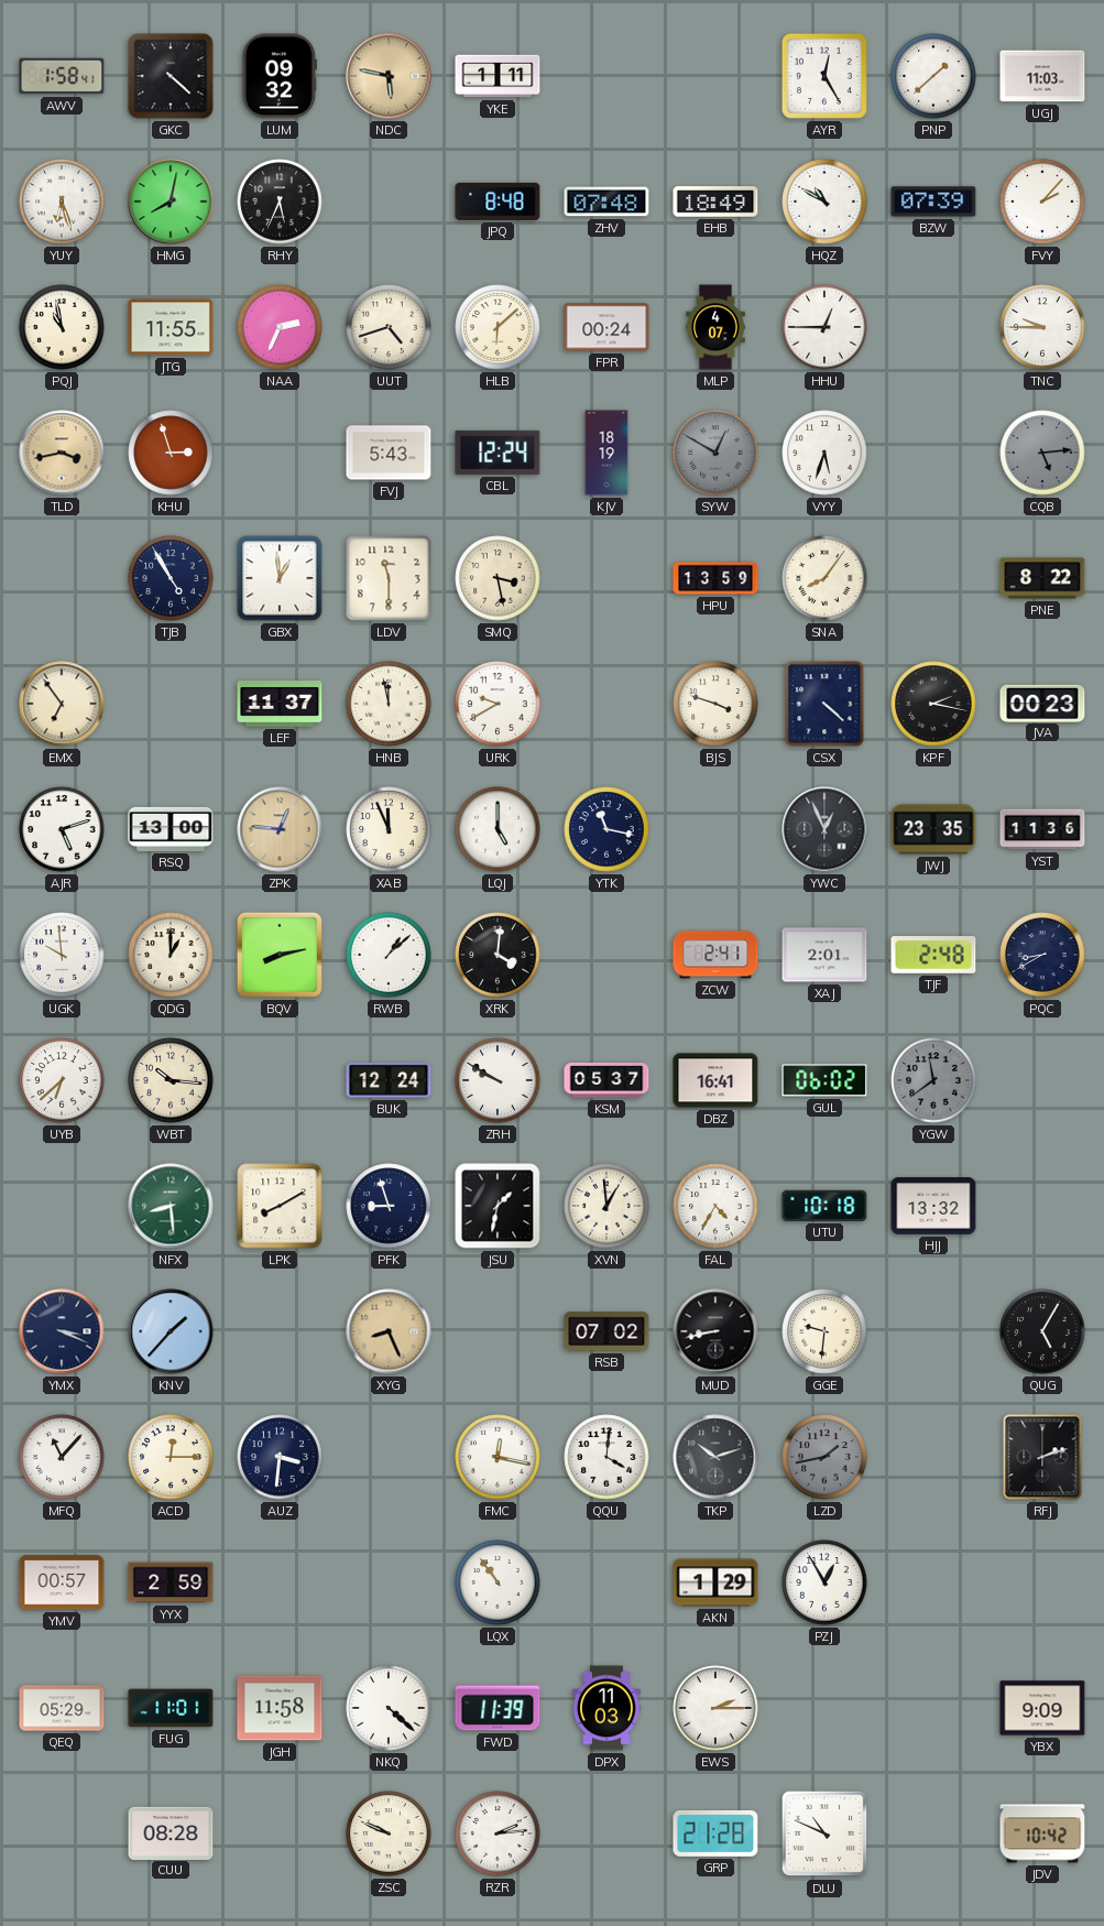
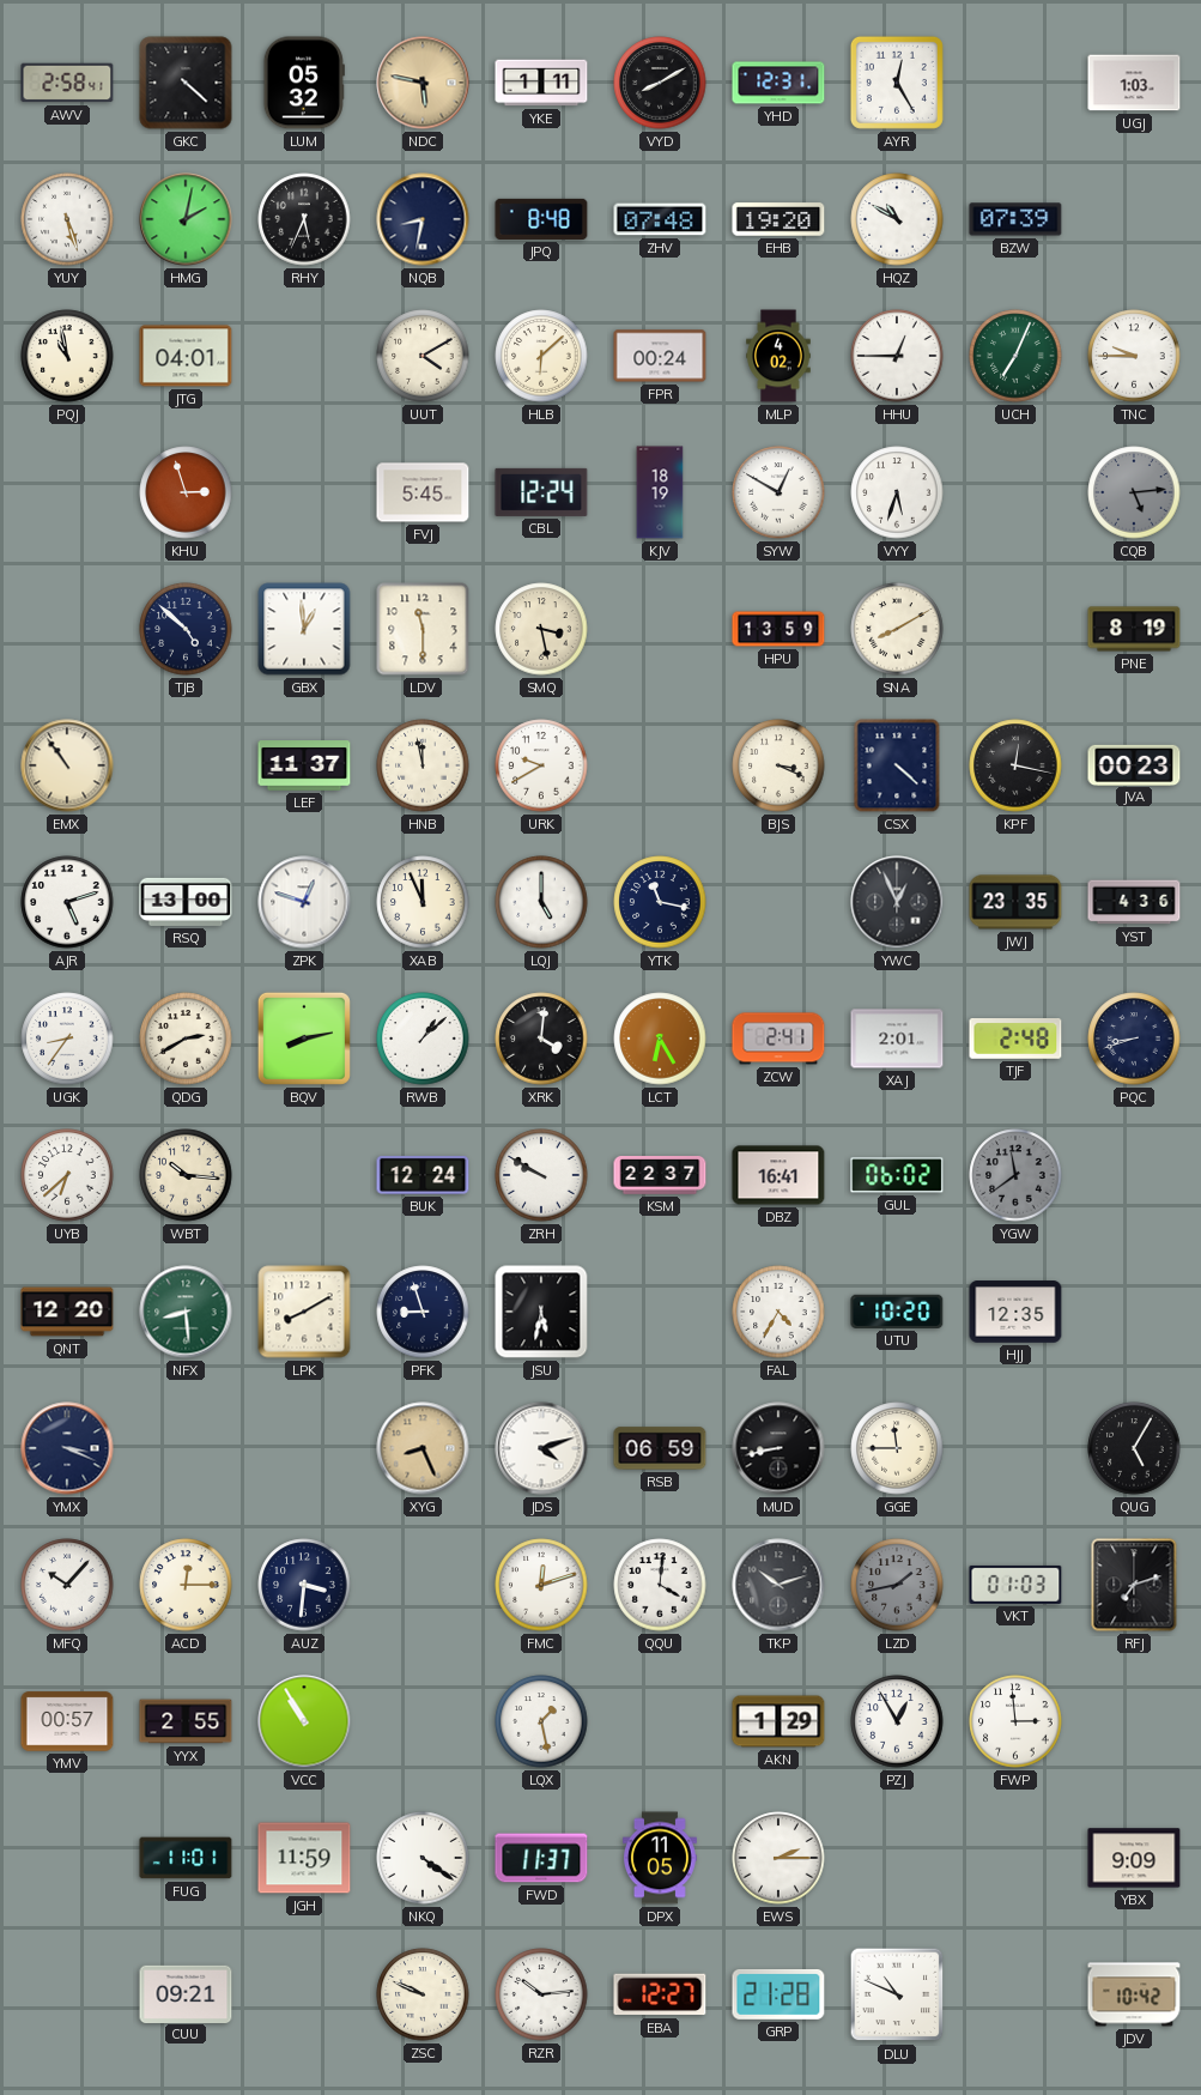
AWV: 1:58 -> 2:58 (67, 83)
LUM: 09:32 -> 05:32 (304, 83)
VYD: none -> 8:10 (660, 83)
YHD: none -> 12:31 (778, 83)
PNP: 1:38 -> none (933, 76)
UGJ: 11:03 -> 1:03 (1134, 83)
YUY: 6:27 -> 5:27 (67, 219)
HMG: 8:02 -> 2:02 (186, 219)
NQB: none -> 8:32 (423, 219)
EHB: 18:49 -> 19:20 (778, 219)
FVY: 2:07 -> none (1042, 202)
JTG: 11:55 -> 04:01 (186, 356)
NAA: 2:34 -> none (280, 327)
UUT: 4:42 -> 4:10 (423, 356)
MLP: 4:07 -> 4:02 (778, 356)
UCH: none -> 7:04 (1015, 356)
TLD: 3:43 -> none (62, 453)
FVJ: 5:43 -> 5:45 (423, 492)
SYW dial: grey -> white (778, 492)
TJB: 4:55 -> 4:52 (186, 629)
SNA: 8:06 -> 8:10 (897, 629)
PNE: 8:22 -> 8:19 (1134, 629)
EMX: 6:54 -> 10:54 (67, 765)
BJS: 3:48 -> 3:19 (778, 765)
KPF: 2:17 -> 12:17 (1015, 765)
ZPK: 12:46 -> 12:48 (304, 902)
ZPK dial: champagne -> white (304, 902)
YST: 11:36 -> 4:36 (1134, 902)
UGK: 9:59 -> 8:36 (67, 1039)
QDG: 1:00 -> 2:40 (186, 1039)
LCT: none -> 6:25 (660, 1039)
PQC: 8:40 -> 8:42 (1134, 1039)
KSM: 05:37 -> 22:37 (660, 1175)
QNT: none -> 12:20 (67, 1312)
JSU: 1:32 -> 5:32 (541, 1312)
XVN: 12:59 -> none (606, 1206)
UTU: 10:18 -> 10:20 (897, 1312)
HJJ: 13:32 -> 12:35 (1015, 1312)
KNV: 1:37 -> none (171, 1331)
JDS: none -> 4:12 (541, 1448)
RSB: 07:02 -> 06:59 (660, 1448)
GGE: 9:31 -> 11:45 (897, 1448)
MFQ: 11:07 -> 10:07 (67, 1585)
FMC: 12:17 -> 12:12 (541, 1585)
VKT: none -> 01:03 (1015, 1585)
RFJ: 2:12 -> 7:12 (1134, 1585)
YYX: 2:59 -> 2:55 (186, 1721)
VCC: none -> 10:55 (304, 1721)
LQX: 10:54 -> 1:28 (541, 1721)
FWP: none -> 2:59 (1015, 1721)
QEQ: 05:29 -> none (62, 1708)
JGH: 11:58 -> 11:59 (304, 1858)
NKQ: 4:22 -> 4:21 (423, 1858)
FWD: 11:39 -> 11:37 (541, 1858)
DPX: 11:03 -> 11:05 (661, 1858)
CUU: 08:28 -> 09:21 (186, 1993)
RZR: 2:14 -> 10:14 (541, 1994)
EBA: none -> 12:27 (660, 1994)
